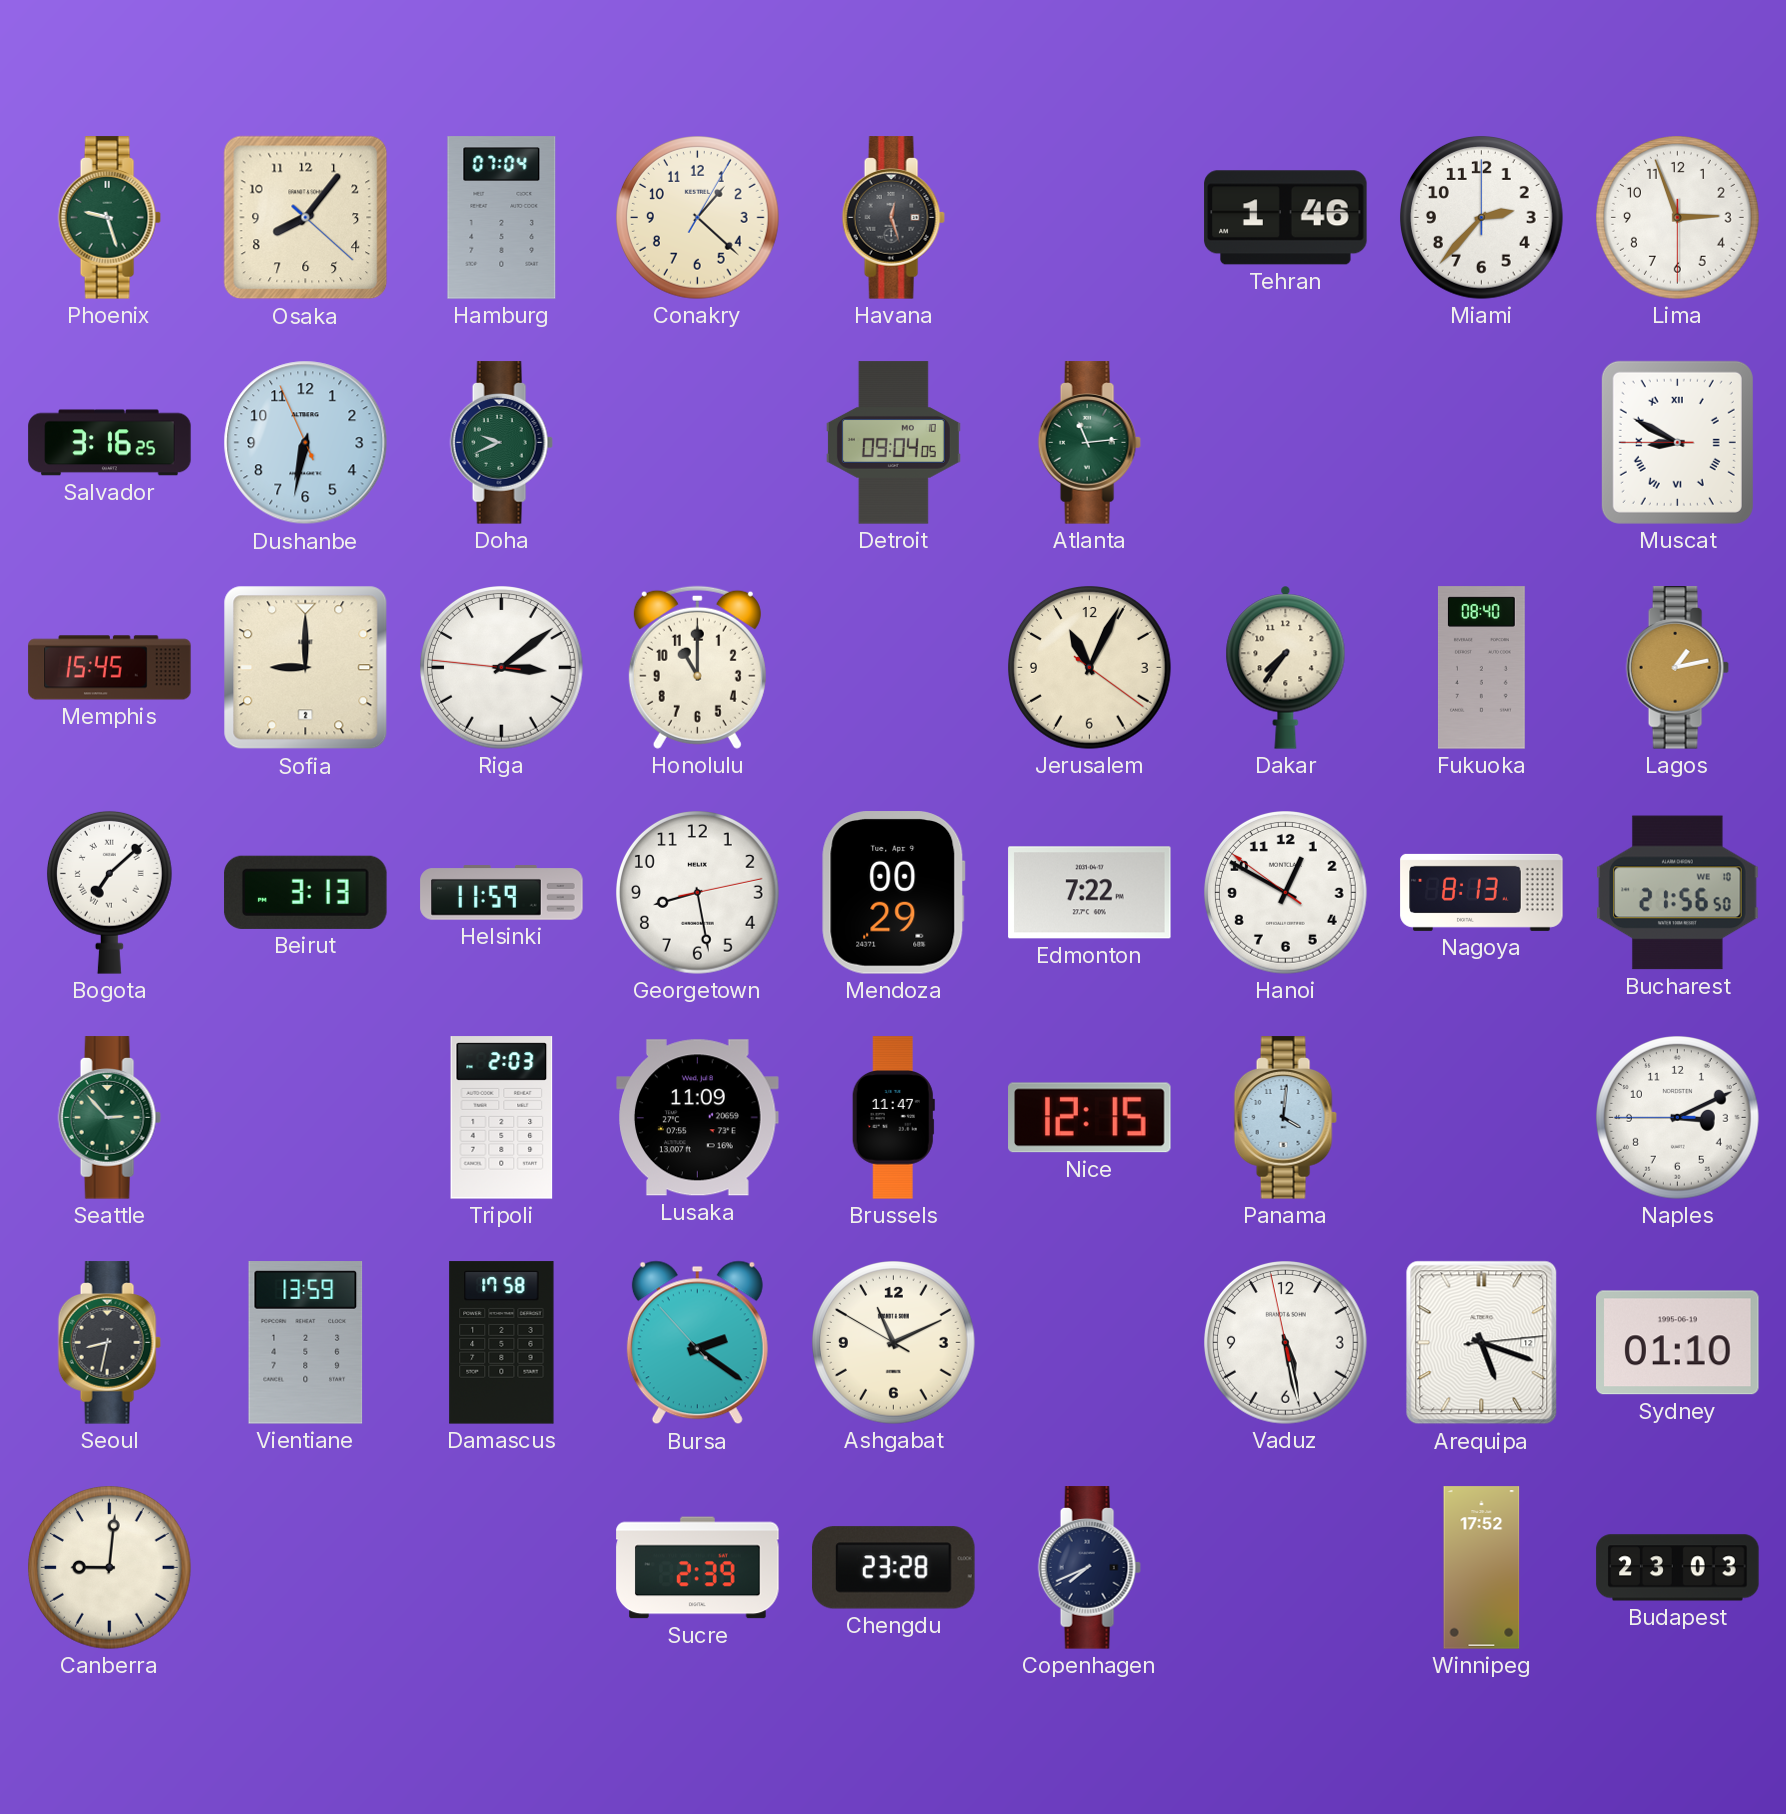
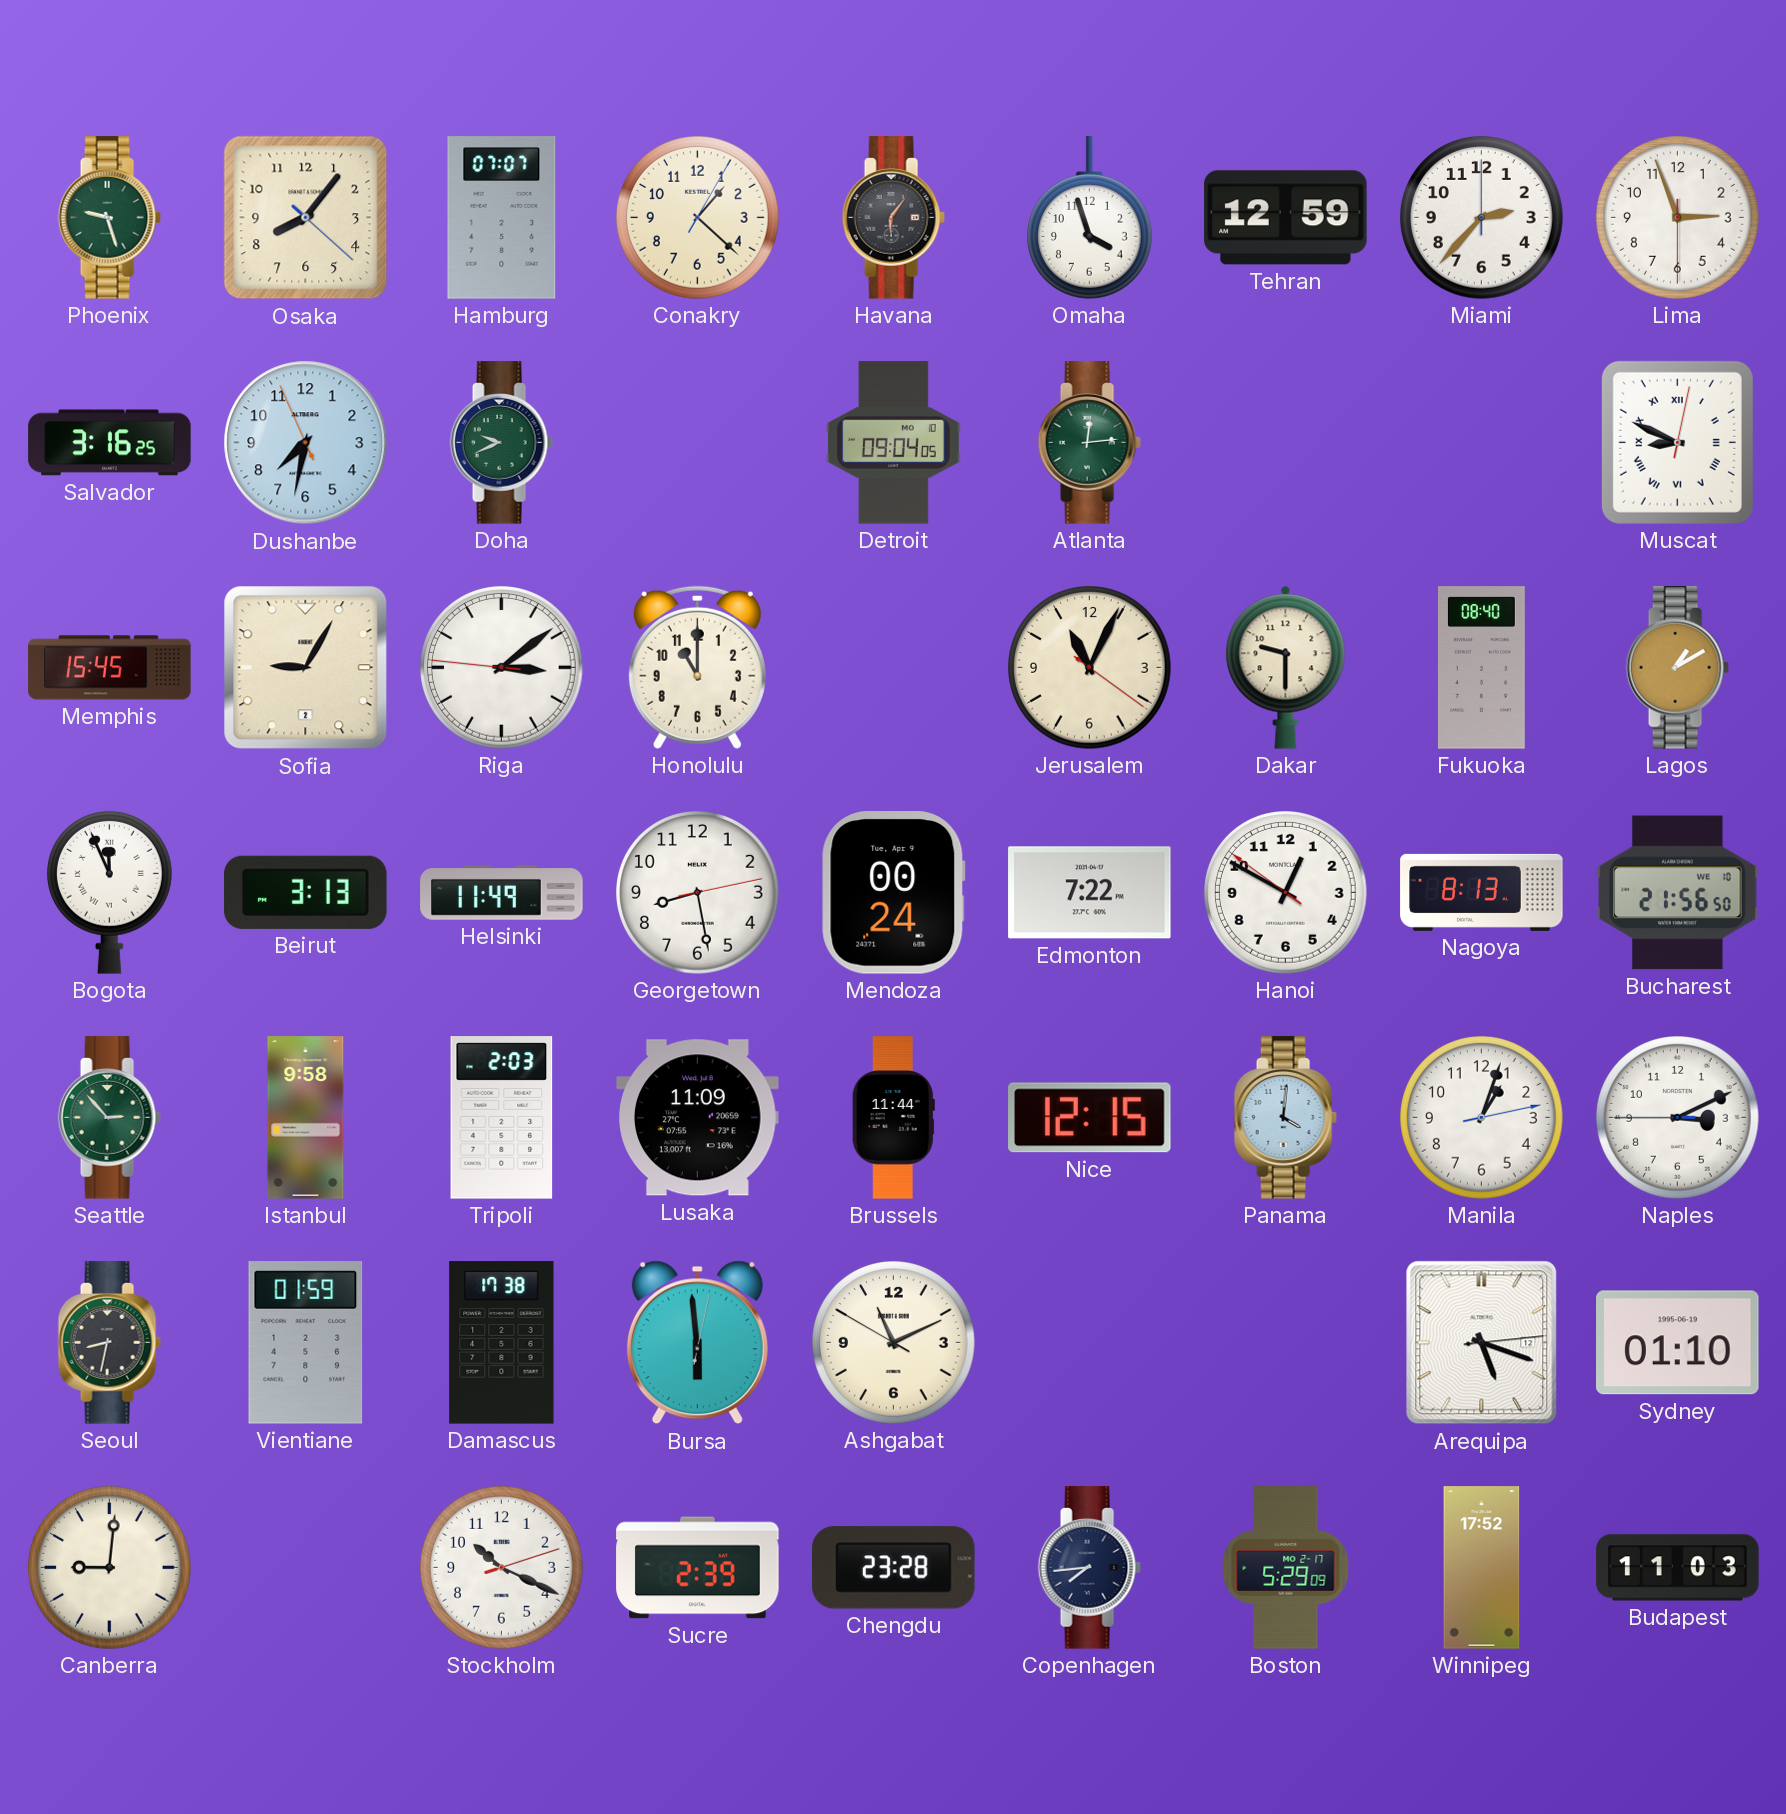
Hamburg: 07:04 -> 07:07 (502, 218)
Havana: 12:27 -> 6:06 (893, 218)
Omaha: none -> 3:57 (1089, 218)
Tehran: 1:46 -> 12:59 (1286, 218)
Dushanbe: 6:31 -> 7:31 (306, 443)
Atlanta: 11:14 -> 12:14 (1089, 443)
Muscat: 8:49:45 -> 8:49:02 (1677, 442)
Sofia: 9:00 -> 9:05 (306, 668)
Dakar: 7:36 -> 9:30 (1286, 667)
Lagos: 1:13 -> 1:10 (1677, 668)
Bogota: 7:08 -> 11:56 (109, 892)
Helsinki: 11:59 -> 11:49 (502, 893)
Mendoza: 00:29 -> 00:24 (894, 893)
Istanbul: none -> 9:58 (306, 1118)
Brussels: 11:47 -> 11:44 (893, 1118)
Manila: none -> 1:03 (1482, 1118)
Vientiane: 13:59 -> 01:59 (306, 1343)
Damascus: 17:58 -> 17:38 (502, 1343)
Bursa: 2:20 -> 5:59 (697, 1343)
Vaduz: 5:27 -> none (1286, 1343)
Stockholm: none -> 10:19 (502, 1568)
Copenhagen: 7:41 -> 7:44 (1089, 1568)
Boston: none -> 5:29 (1286, 1568)
Budapest: 23:03 -> 11:03 (1678, 1568)
